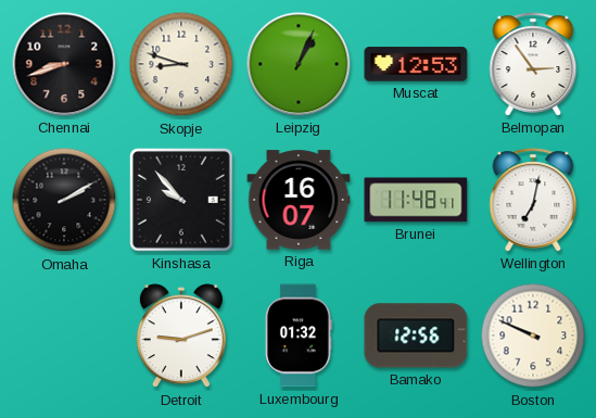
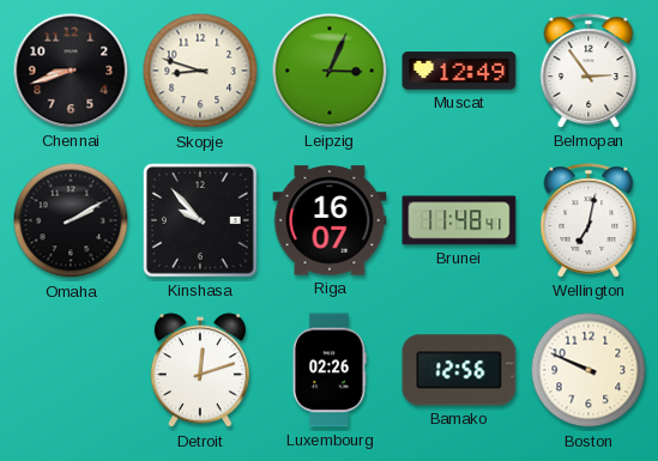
Leipzig: 1:04 -> 3:04 (330, 71)
Muscat: 12:53 -> 12:49 (459, 71)
Detroit: 9:12 -> 12:12 (200, 371)
Luxembourg: 01:32 -> 02:26 (331, 370)
